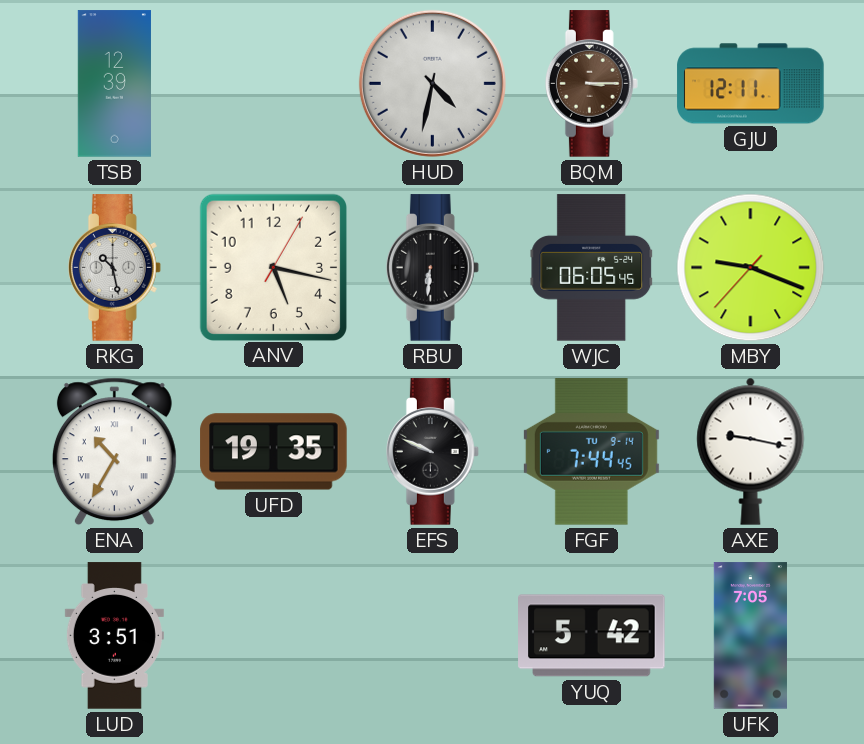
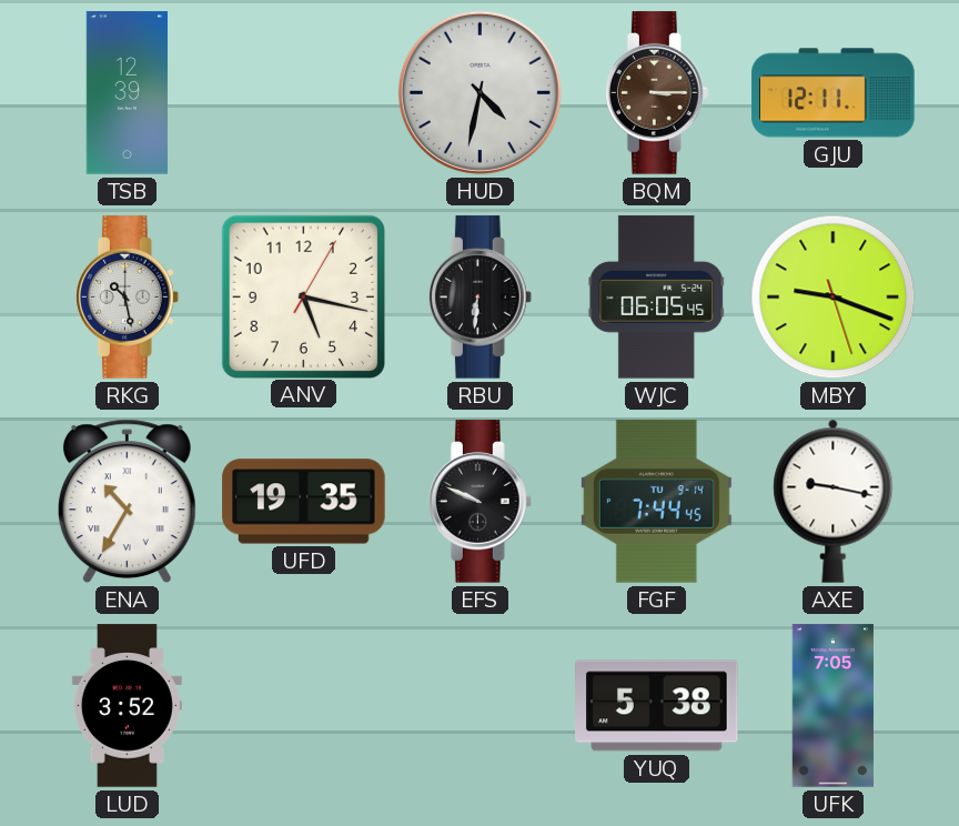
MBY: 9:18:37 -> 9:18:27 (834, 298)
LUD: 3:51 -> 3:52 (127, 706)
YUQ: 5:42 -> 5:38 (657, 706)
